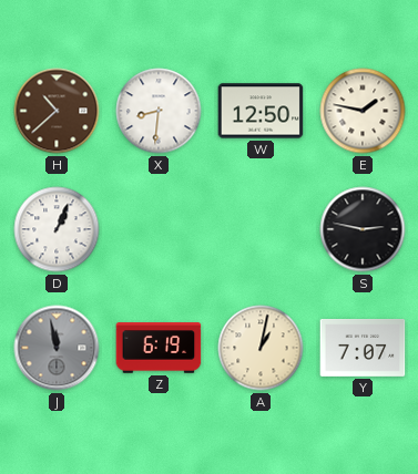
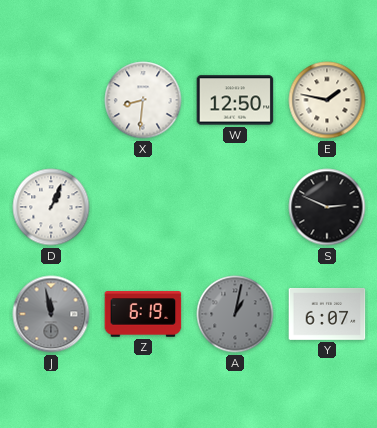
H: 10:38 -> none (57, 111)
S: 2:47 -> 2:49 (327, 207)
A dial: cream -> grey (235, 314)
Y: 7:07 -> 6:07 (327, 314)
